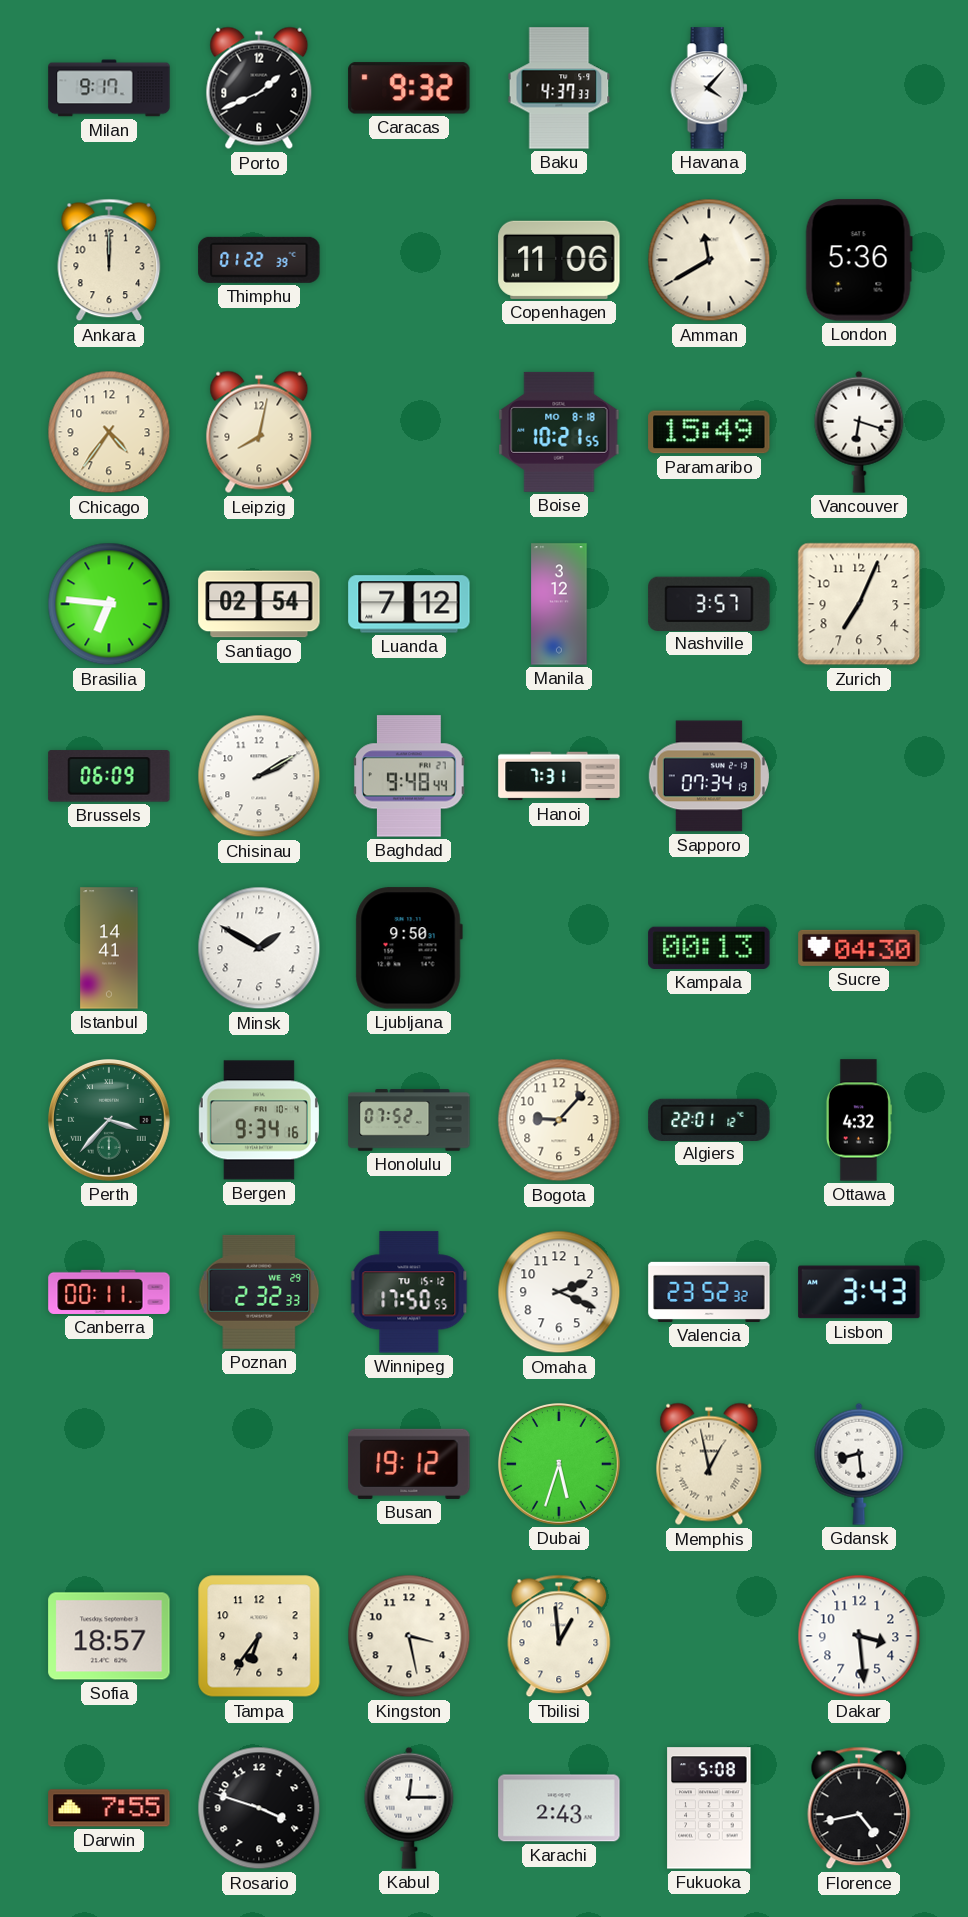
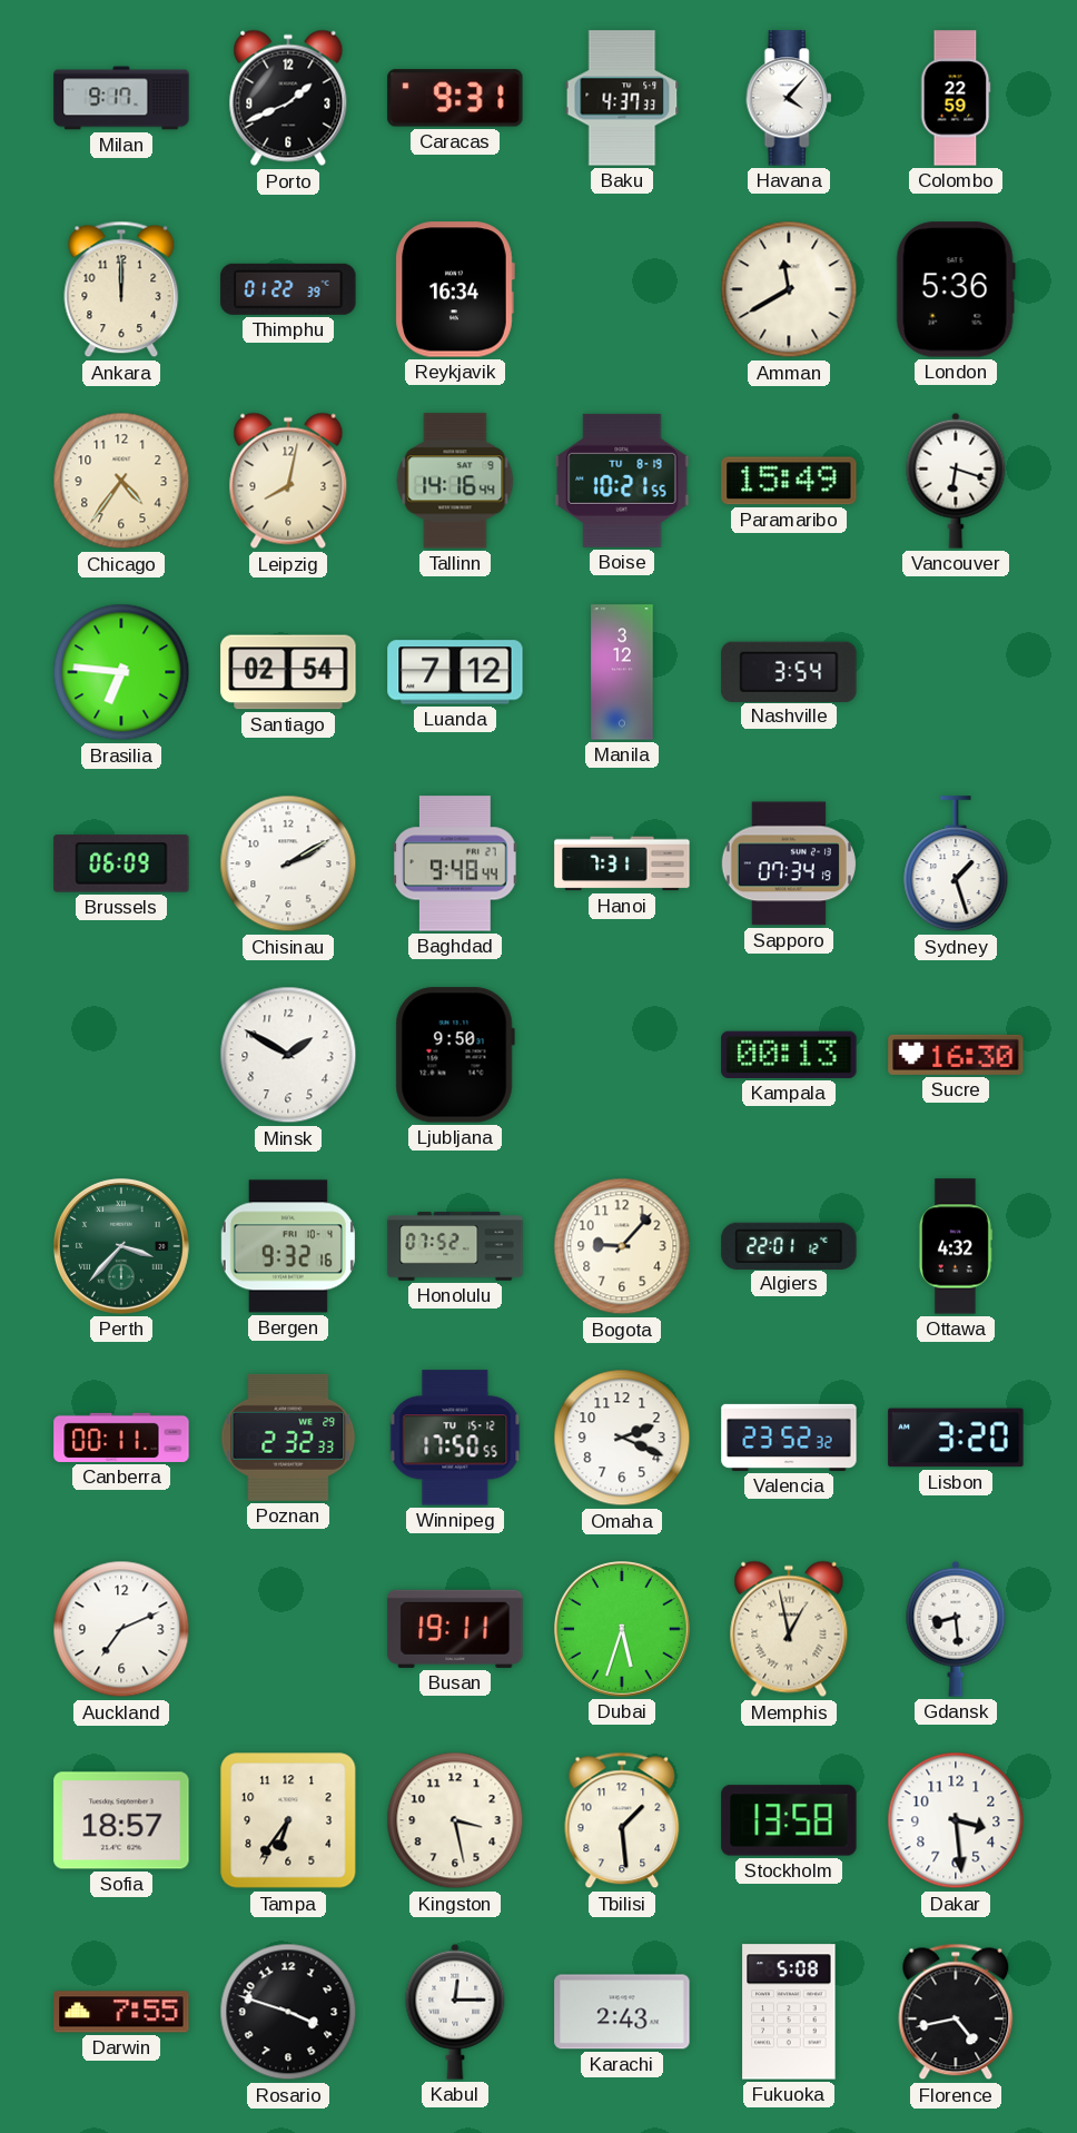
Caracas: 9:32 -> 9:31 (455, 98)
Colombo: none -> 22:59 (956, 98)
Reykjavik: none -> 16:34 (455, 289)
Copenhagen: 11:06 -> none (559, 260)
Tallinn: none -> 14:16 (455, 481)
Boise date: MO 8-18 -> TU 8-19 (622, 481)
Nashville: 3:57 -> 3:54 (789, 671)
Zurich: 7:04 -> none (859, 604)
Sydney: none -> 1:27 (956, 865)
Istanbul: 14:41 -> none (109, 948)
Sucre: 04:30 -> 16:30 (956, 1055)
Bergen: 9:34 -> 9:32 (288, 1246)
Lisbon: 3:43 -> 3:20 (956, 1438)
Auckland: none -> 7:11 (121, 1629)
Busan: 19:12 -> 19:11 (455, 1629)
Tbilisi: 12:59 -> 1:29 (622, 1820)
Stockholm: none -> 13:58 (789, 1820)
